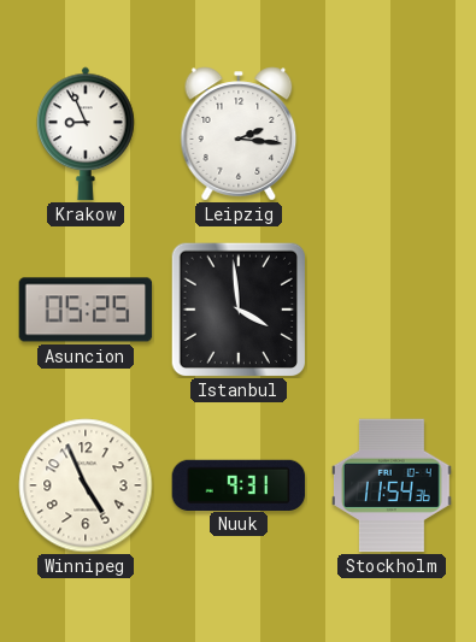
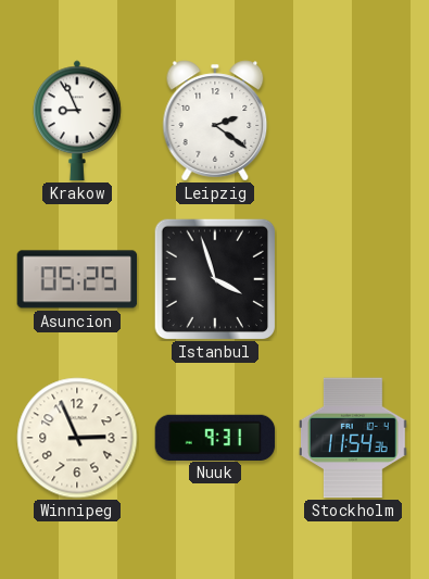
Leipzig: 2:16 -> 2:21 (215, 121)
Istanbul: 3:59 -> 3:57 (214, 278)
Winnipeg: 4:56 -> 2:56 (77, 438)
